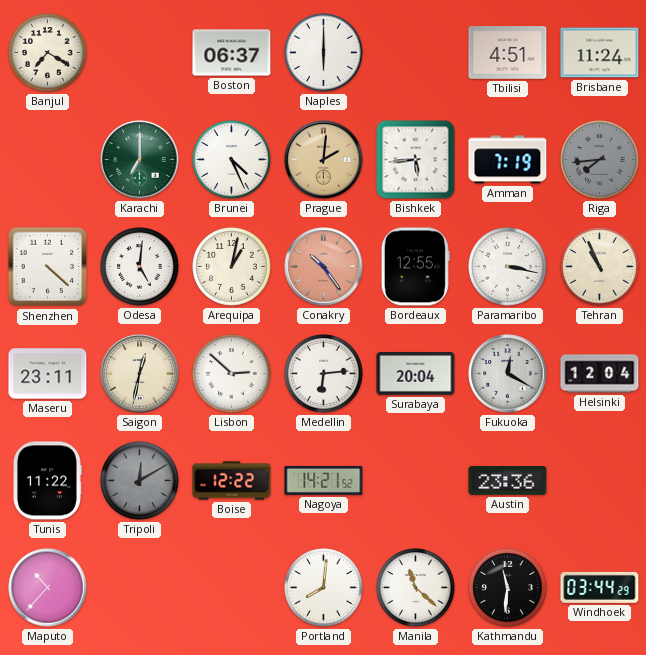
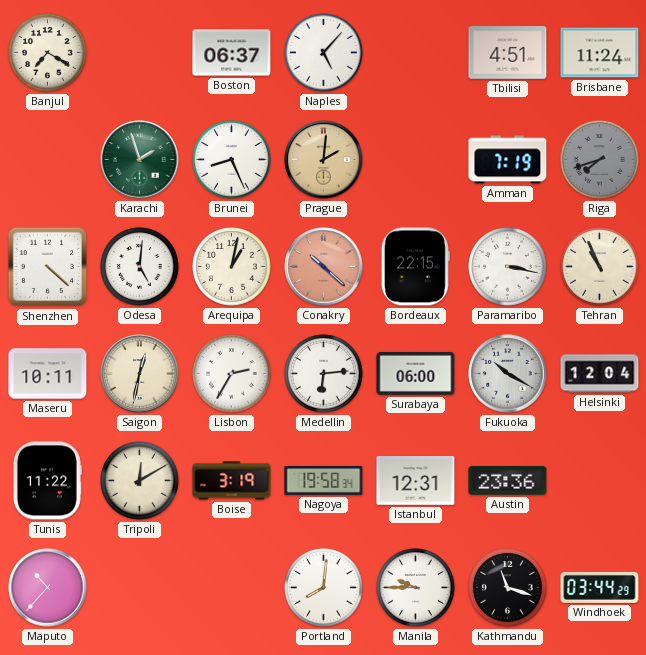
Naples: 6:00 -> 5:07 (324, 53)
Karachi: 7:00 -> 1:57 (140, 160)
Brunei: 4:26 -> 8:26 (232, 160)
Bishkek: 5:44 -> none (416, 160)
Riga: 7:44 -> 7:42 (600, 160)
Conakry: 10:24 -> 10:22 (324, 267)
Bordeaux: 12:55 -> 22:15 (415, 267)
Maseru: 23:11 -> 10:11 (48, 374)
Lisbon: 2:52 -> 2:35 (232, 374)
Surabaya: 20:04 -> 06:00 (416, 373)
Fukuoka: 12:20 -> 10:20 (508, 374)
Tripoli dial: grey -> cream (140, 481)
Boise: 12:22 -> 3:19 (232, 481)
Nagoya: 14:21 -> 19:58 (324, 480)
Istanbul: none -> 12:31 (416, 481)
Manila: 11:22 -> 9:45 (416, 588)
Kathmandu: 11:31 -> 11:18 (508, 588)
